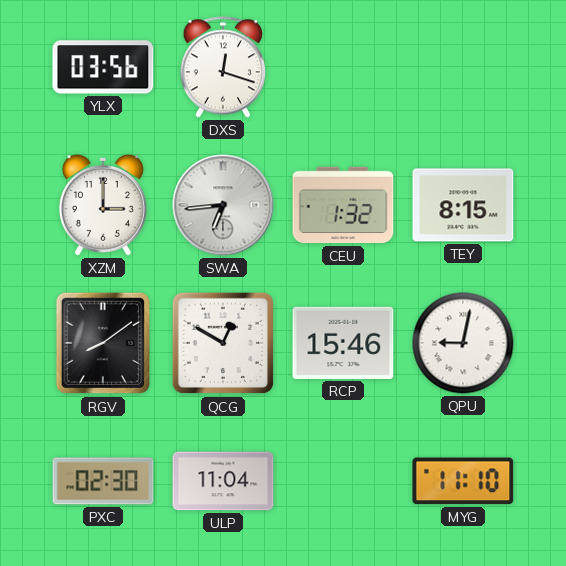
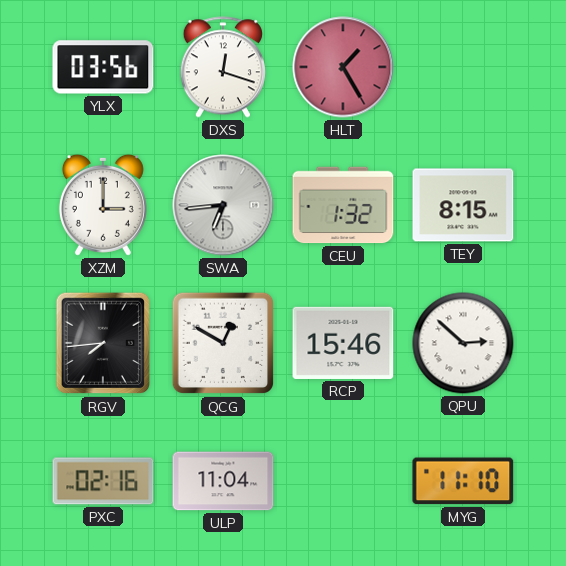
HLT: none -> 1:25 (343, 67)
RGV: 8:09 -> 7:44 (103, 343)
QPU: 9:02 -> 2:52 (463, 343)
PXC: 02:30 -> 02:16 (103, 481)
